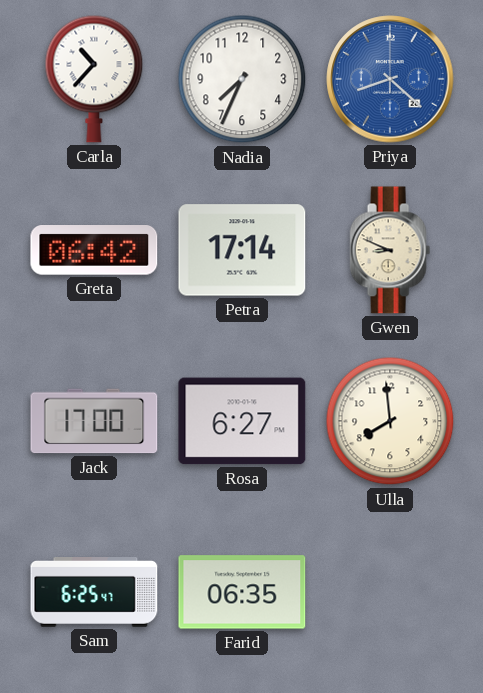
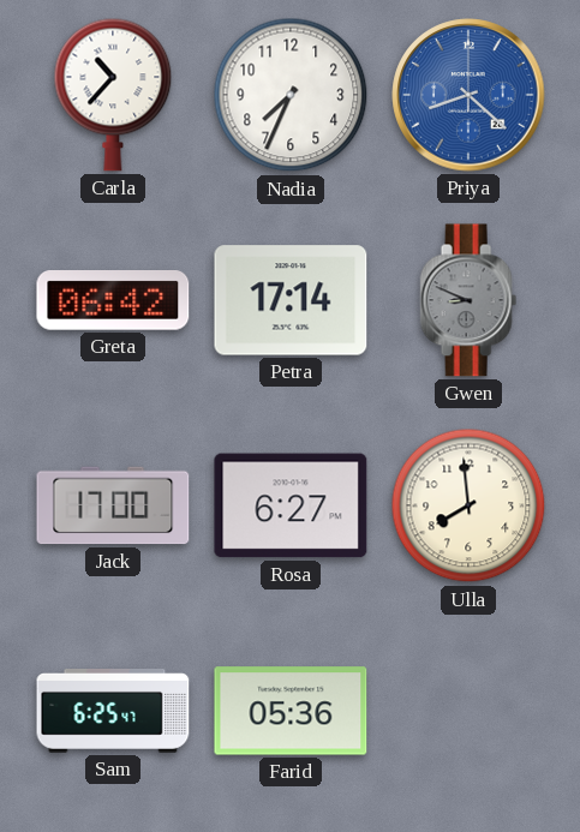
Gwen dial: cream -> grey (468, 300)
Farid: 06:35 -> 05:36 (291, 711)
